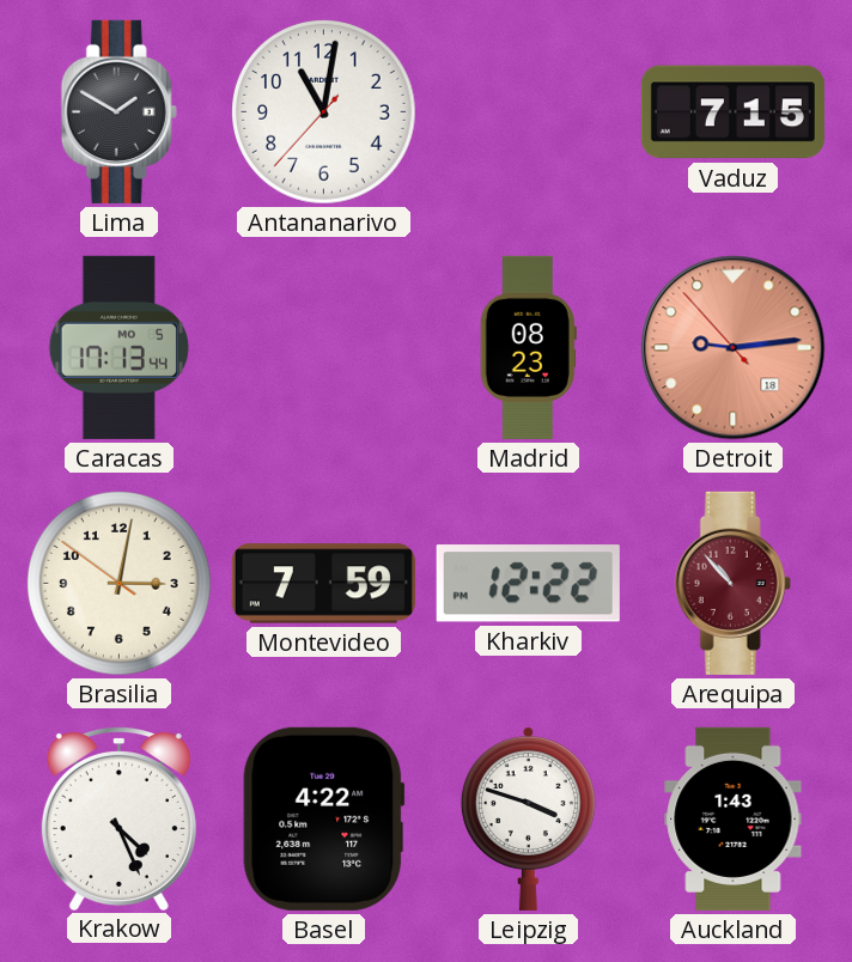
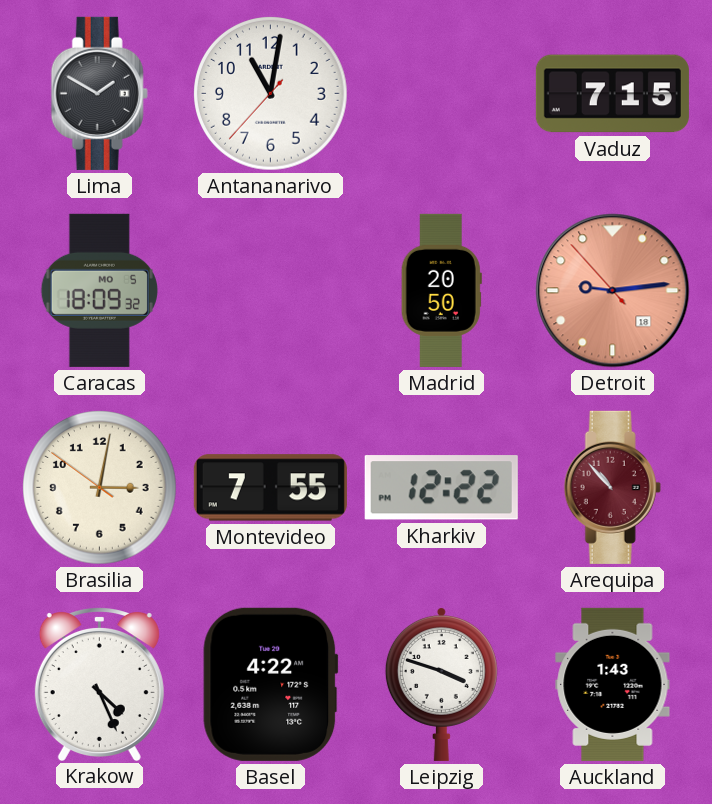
Caracas: 17:13 -> 18:09 (99, 290)
Madrid: 08:23 -> 20:50 (441, 290)
Montevideo: 7:59 -> 7:55 (270, 488)
